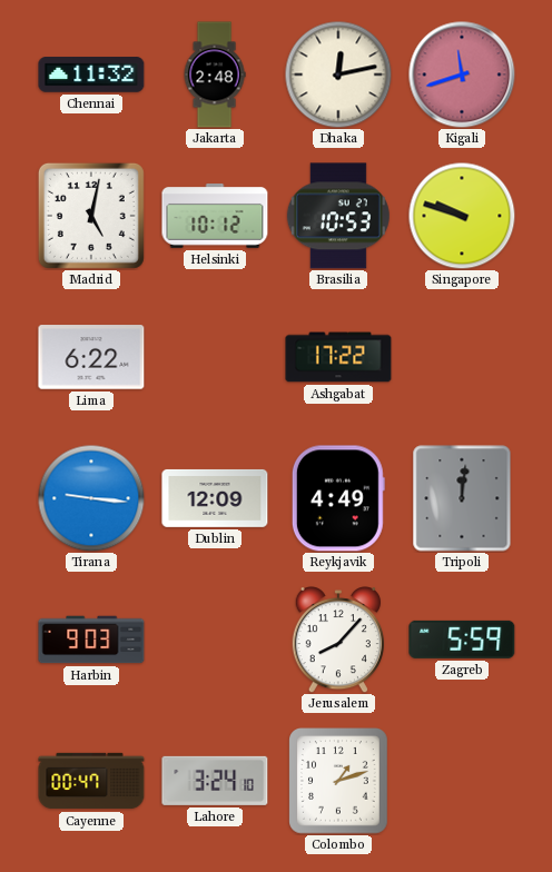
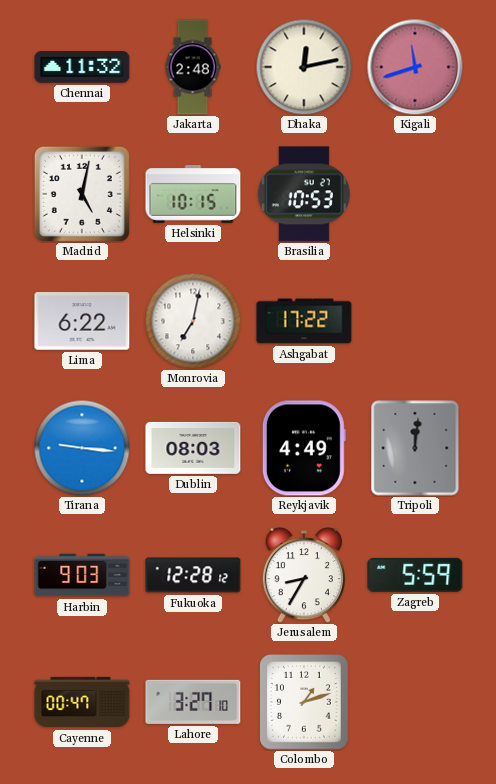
Helsinki: 10:12 -> 10:15 (193, 195)
Singapore: 9:48 -> none (462, 216)
Monrovia: none -> 7:02 (193, 321)
Dublin: 12:09 -> 08:03 (193, 448)
Fukuoka: none -> 12:28 (193, 575)
Jerusalem: 8:07 -> 8:35 (304, 575)
Lahore: 3:24 -> 3:27 (193, 702)
